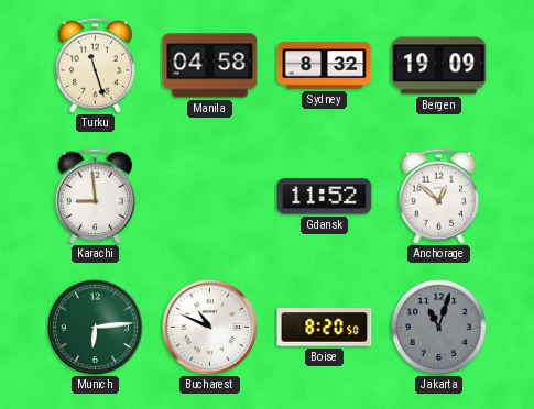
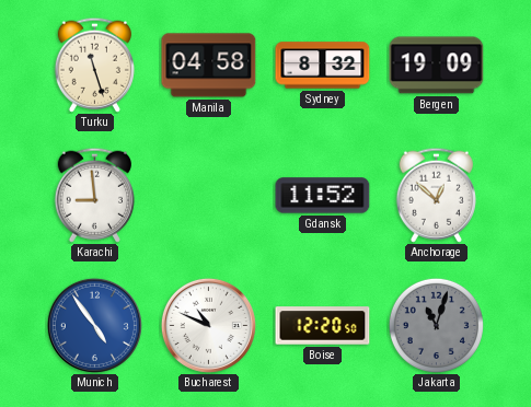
Munich: 6:14 -> 4:54 (94, 325)
Munich dial: green -> blue (94, 325)
Boise: 8:20 -> 12:20 (323, 326)
